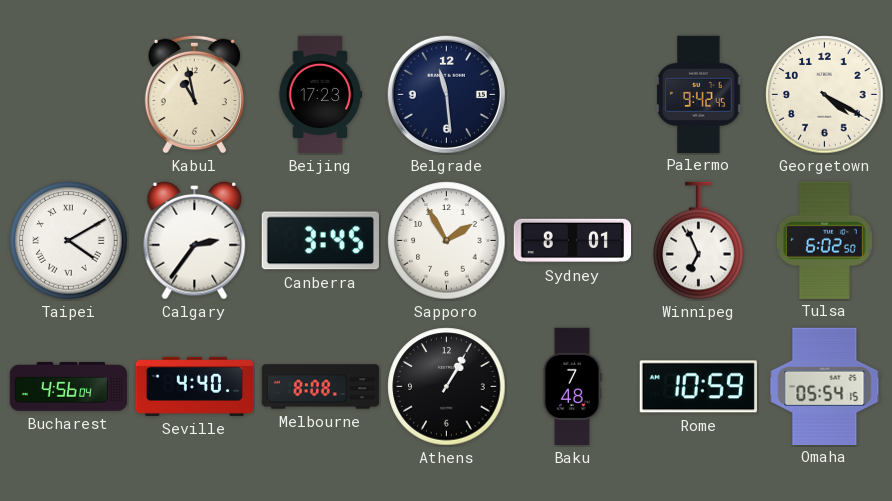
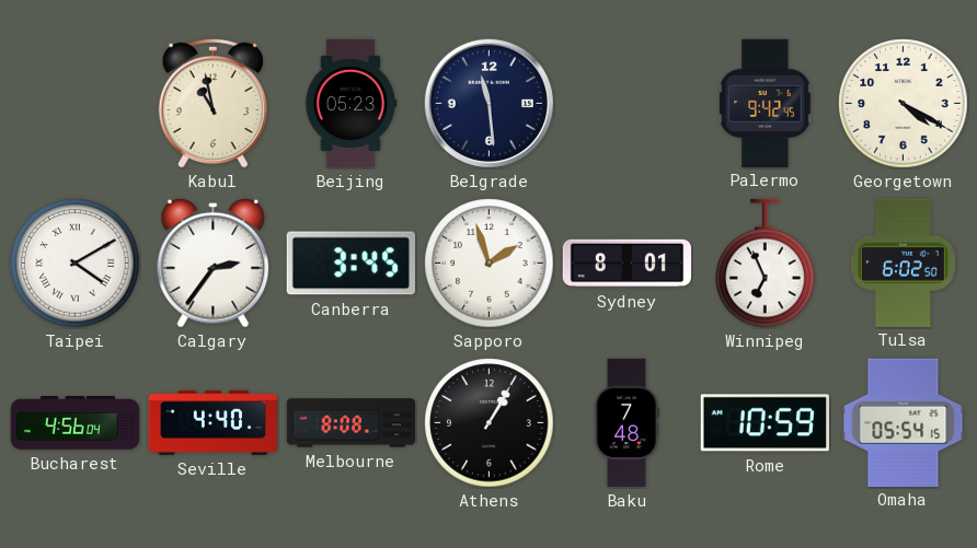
Beijing: 17:23 -> 05:23 (350, 104)
Sapporo: 1:55 -> 1:57 (490, 264)
